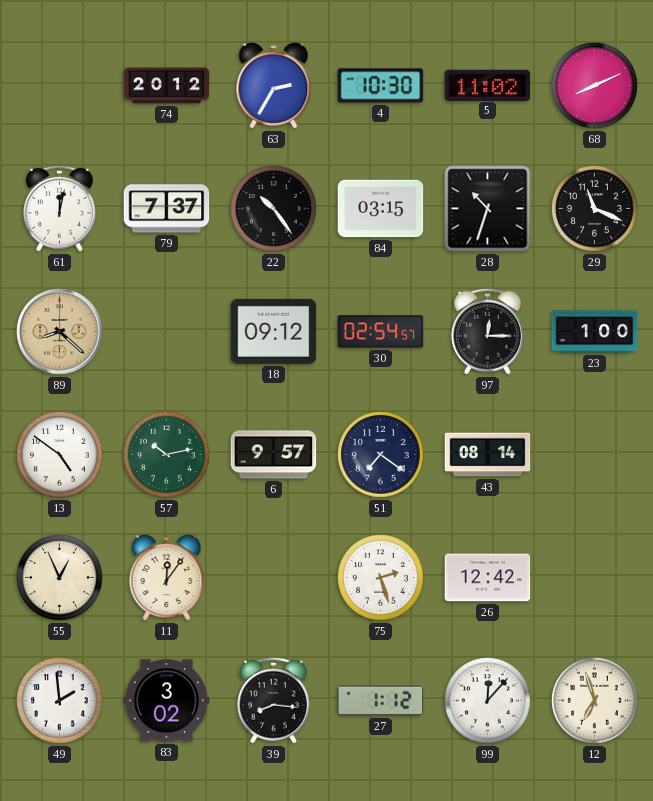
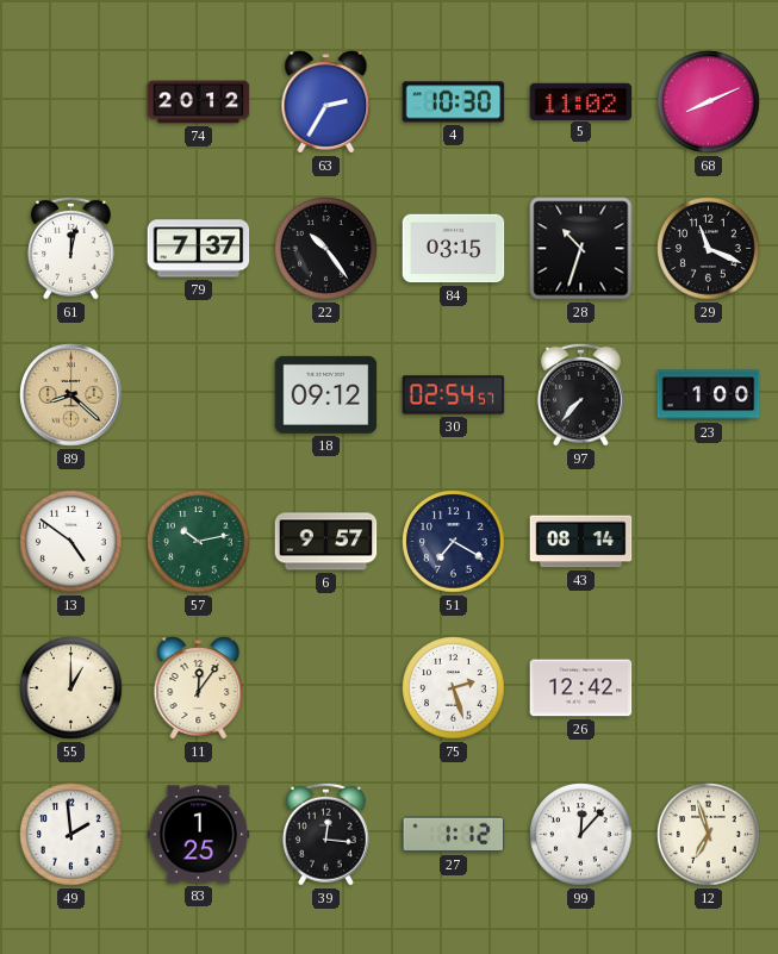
97: 12:15 -> 7:37 (580, 394)
51: 7:21 -> 7:20 (454, 542)
55: 12:56 -> 1:00 (71, 688)
83: 3:02 -> 1:25 (199, 835)
39: 8:16 -> 12:16 (325, 834)
